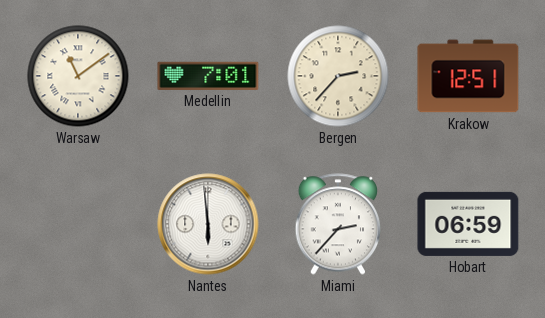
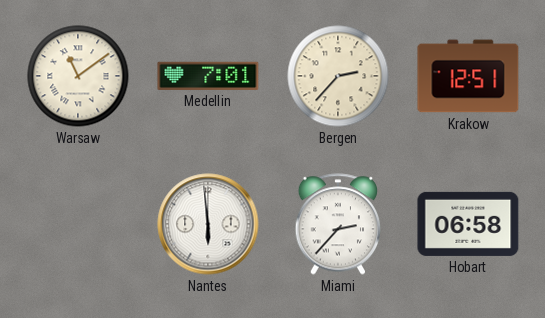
Hobart: 06:59 -> 06:58 (468, 224)
